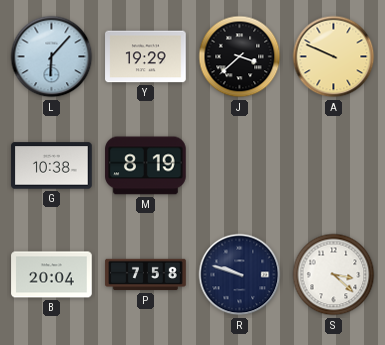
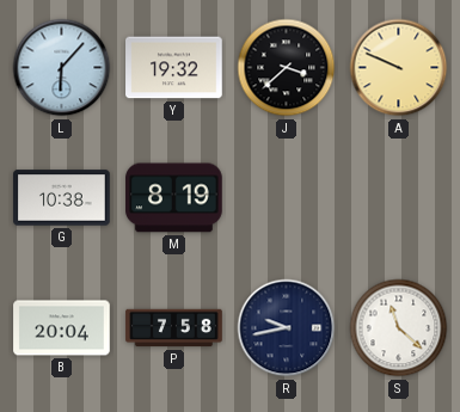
Y: 19:29 -> 19:32 (174, 68)
R: 9:48 -> 9:43 (287, 328)
S: 3:22 -> 11:22 (399, 328)
